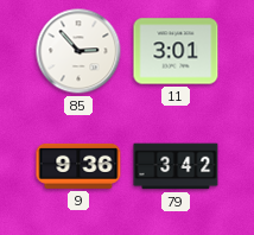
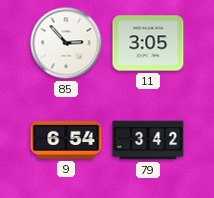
11: 3:01 -> 3:05 (148, 43)
9: 9:36 -> 6:54 (66, 140)
